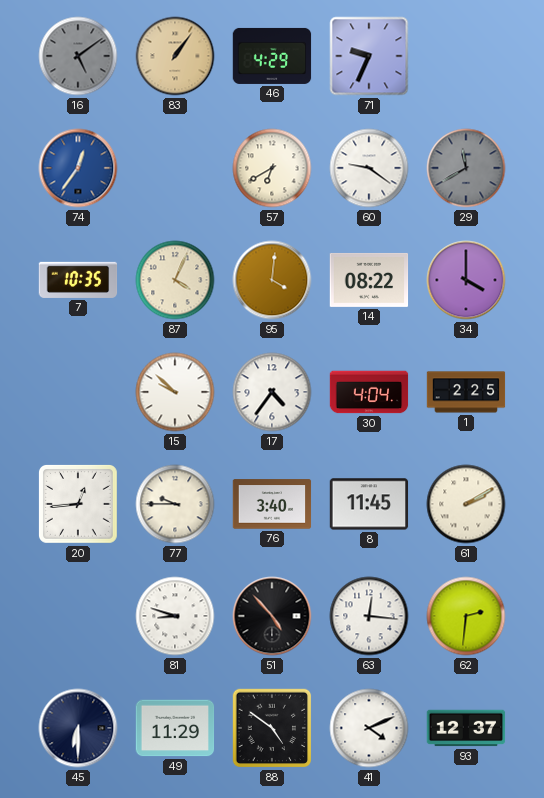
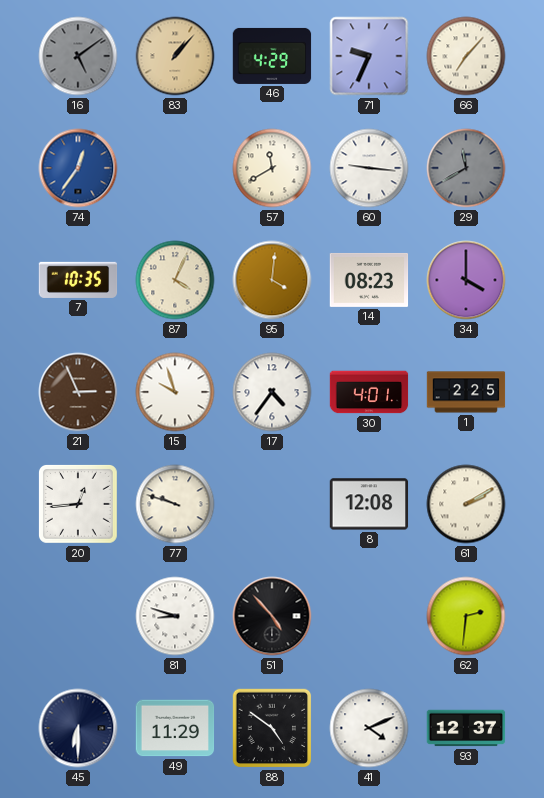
83: 1:06 -> 1:07 (175, 56)
66: none -> 7:07 (466, 56)
57: 6:40 -> 11:40 (272, 168)
60: 9:21 -> 9:16 (369, 168)
14: 08:22 -> 08:23 (369, 280)
21: none -> 2:56 (78, 392)
15: 9:52 -> 9:57 (175, 392)
30: 4:04 -> 4:01 (369, 392)
77: 9:45 -> 9:48 (175, 504)
76: 3:40 -> none (272, 504)
8: 11:45 -> 12:08 (369, 504)
63: 12:16 -> none (369, 616)
